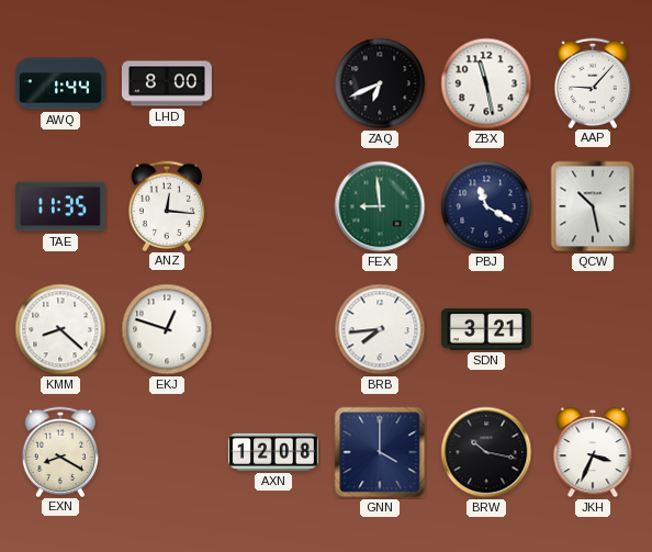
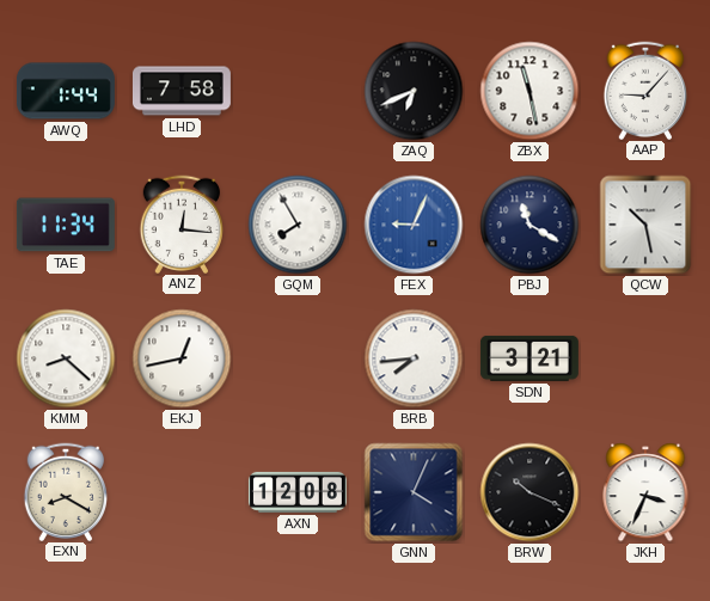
LHD: 8:00 -> 7:58 (182, 91)
TAE: 11:35 -> 11:34 (66, 225)
GQM: none -> 7:55 (298, 225)
FEX: 8:59 -> 9:04 (414, 225)
FEX dial: green -> blue (414, 225)
EKJ: 12:48 -> 12:43 (182, 358)
GNN: 4:00 -> 4:04 (414, 492)
BRW: 10:17 -> 10:19 (530, 492)
